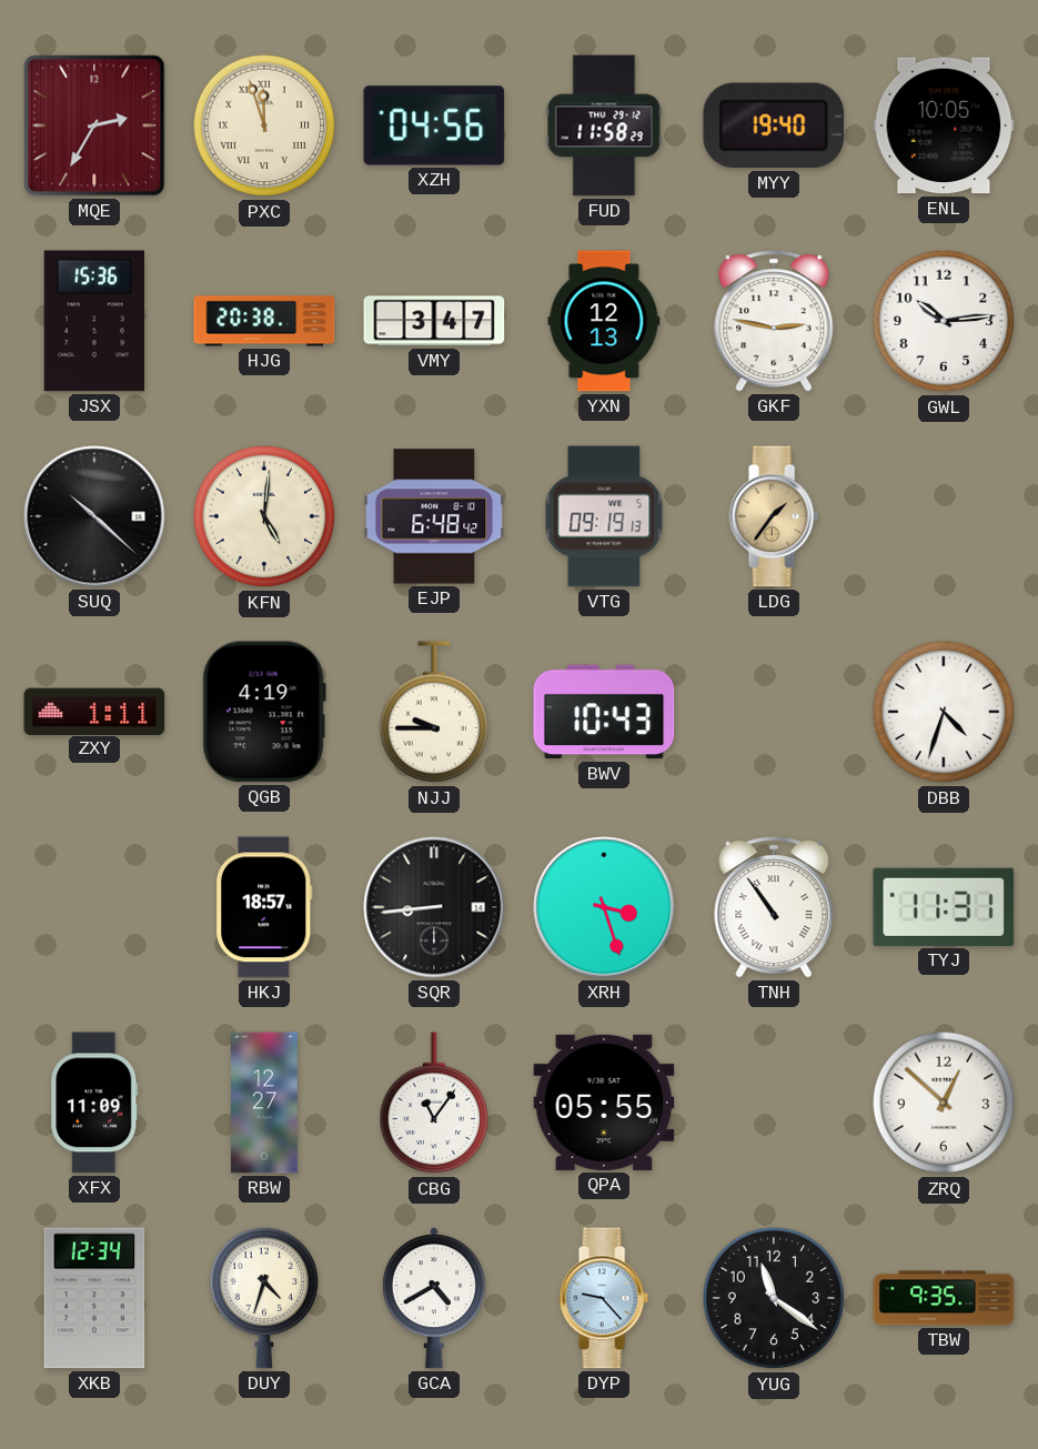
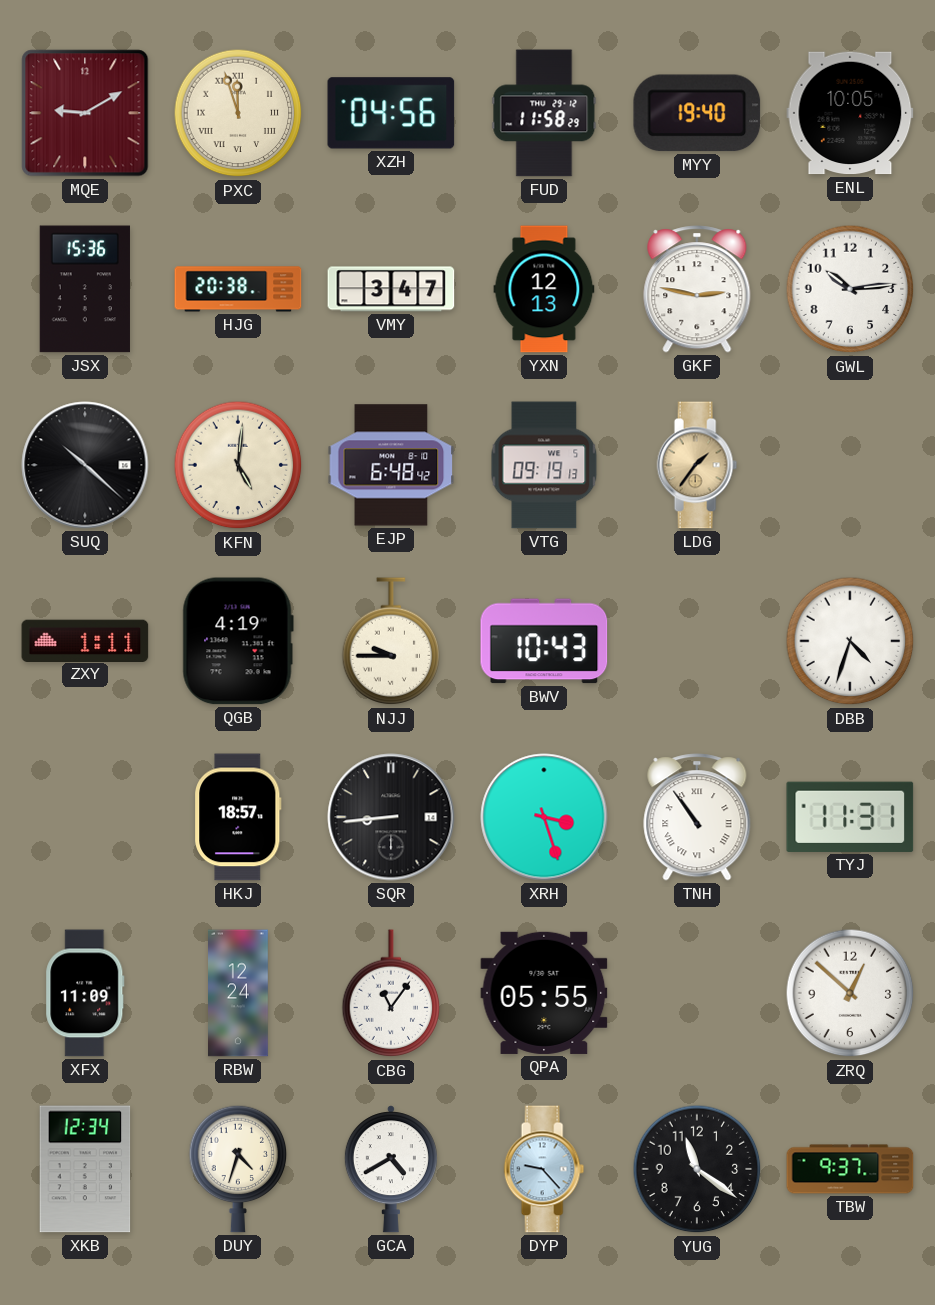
MQE: 2:35 -> 9:10 (85, 113)
RBW: 12:27 -> 12:24 (239, 993)
TBW: 9:35 -> 9:37 (850, 1169)
